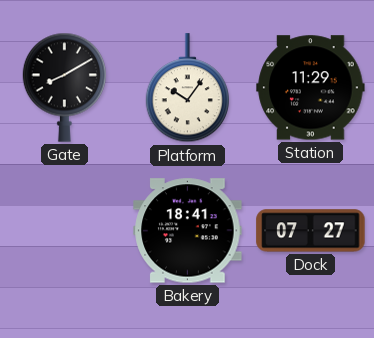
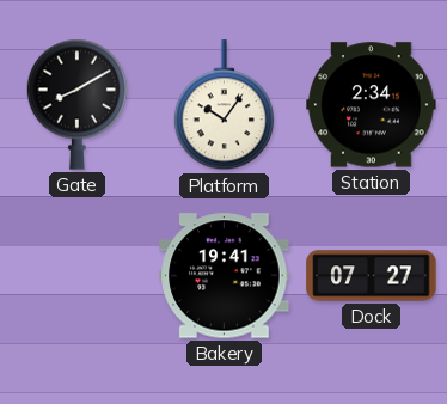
Station: 11:29 -> 2:34 (372, 105)
Bakery: 18:41 -> 19:41 (225, 276)
